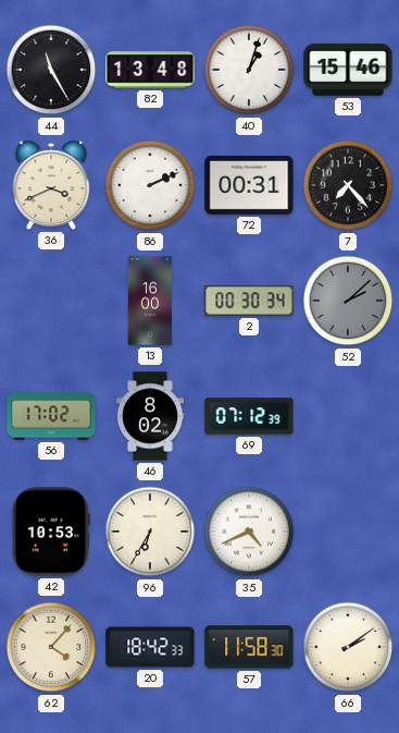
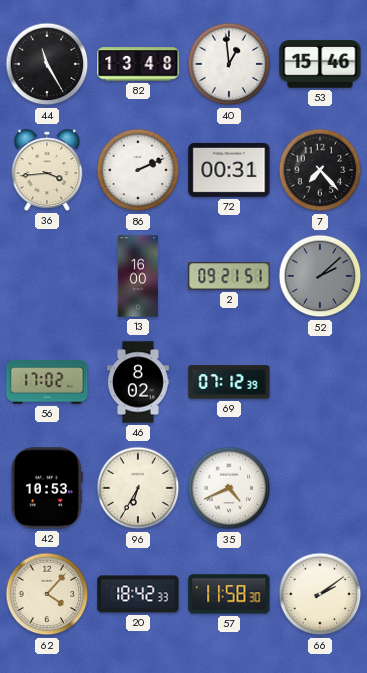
40: 1:03 -> 12:59 (229, 64)
36: 3:41 -> 3:44 (47, 170)
2: 00:30 -> 09:21 (229, 276)
